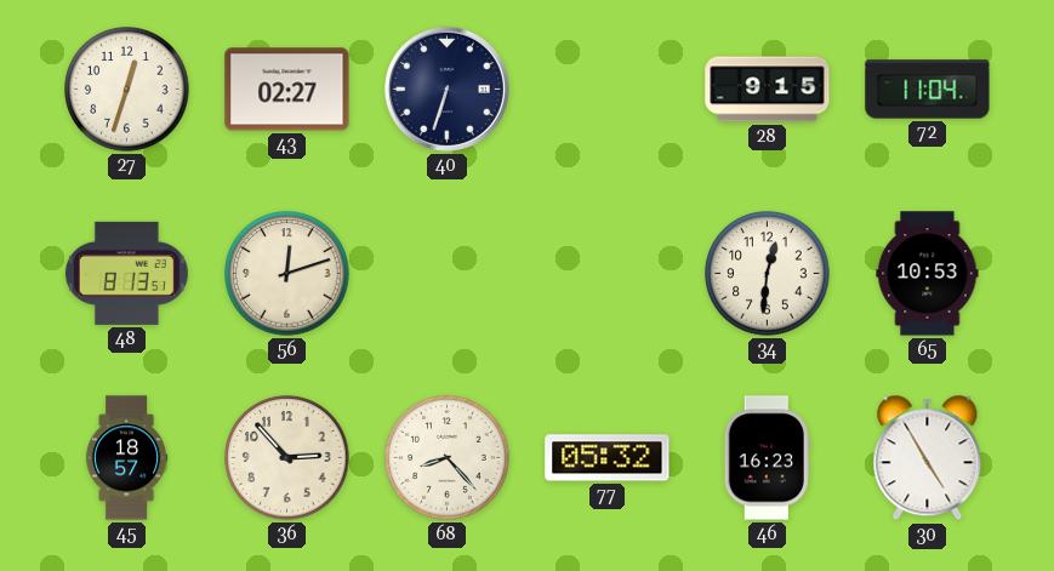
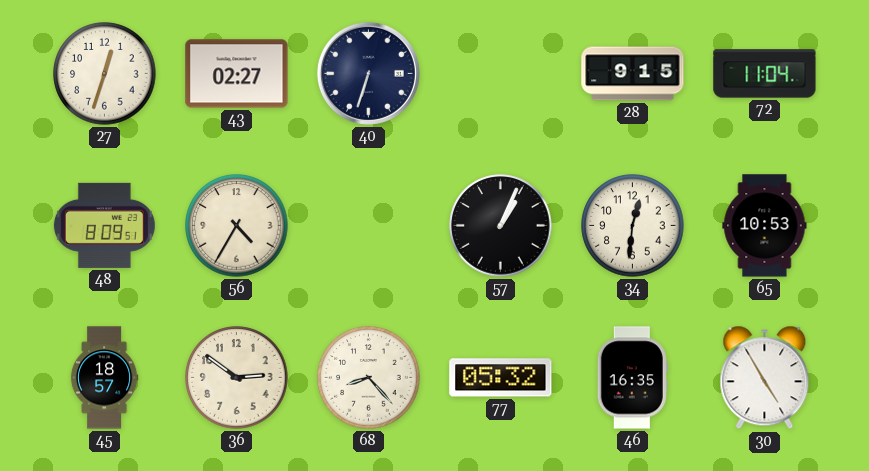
48: 8:13 -> 8:09 (104, 225)
56: 12:12 -> 4:35 (237, 226)
57: none -> 1:04 (501, 226)
36: 2:53 -> 2:51 (237, 378)
46: 16:23 -> 16:35 (632, 378)
